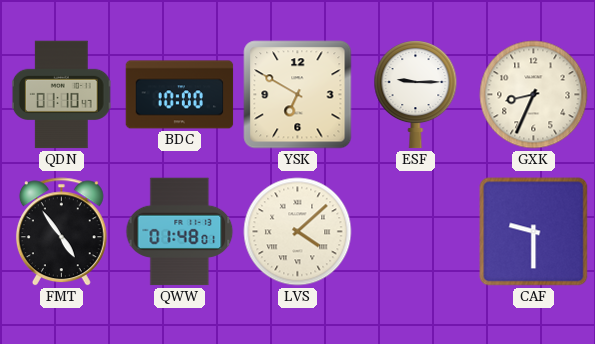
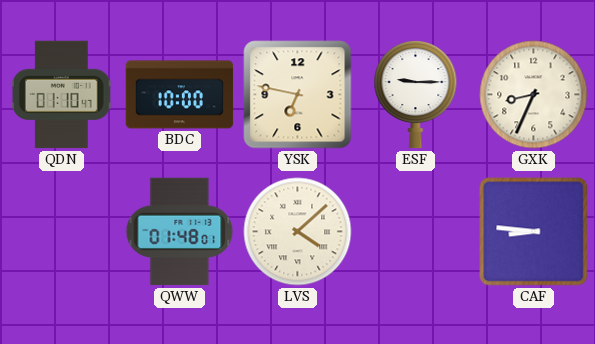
YSK: 6:50 -> 6:47 (298, 95)
FMT: 4:54 -> none (61, 232)
CAF: 9:30 -> 8:46 (534, 232)
